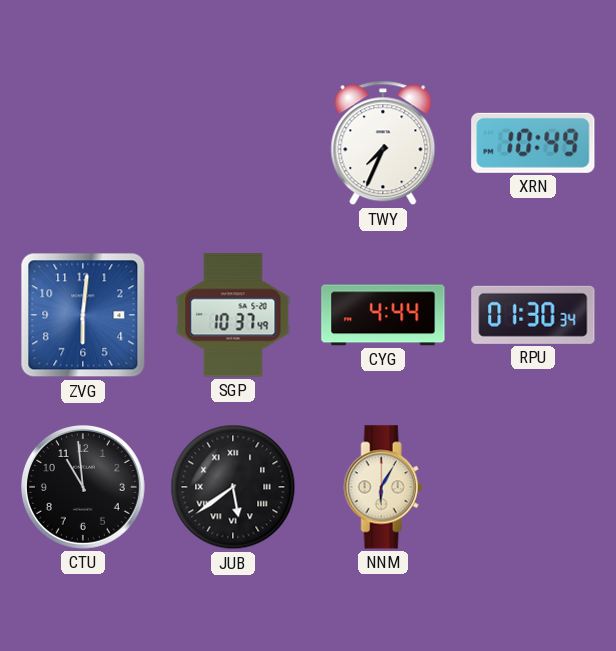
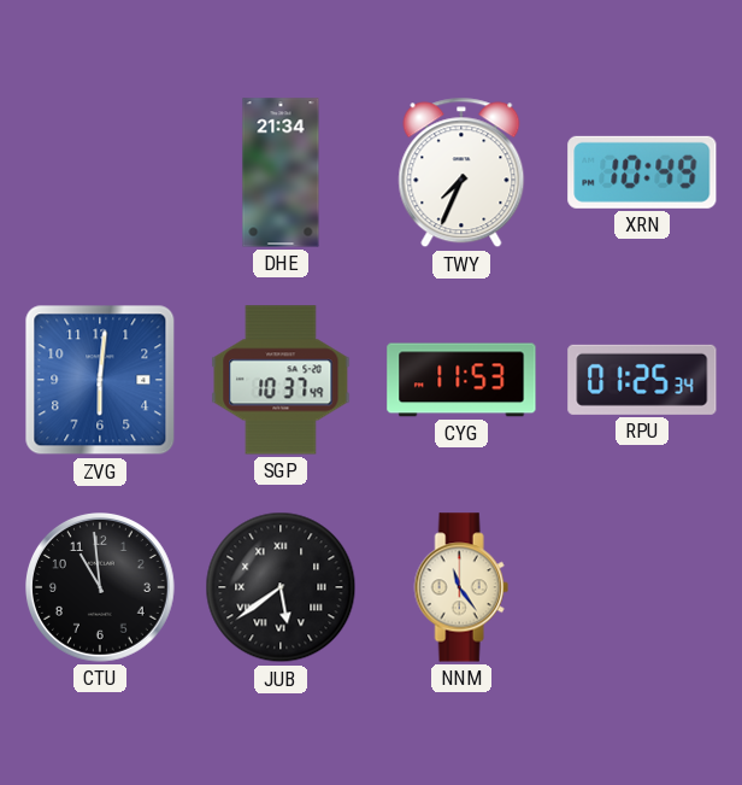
DHE: none -> 21:34 (281, 172)
CYG: 4:44 -> 11:53 (461, 380)
RPU: 01:30 -> 01:25 (642, 380)
NNM: 6:05 -> 11:24 (461, 587)
